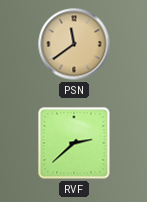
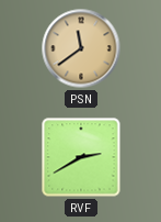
RVF: 2:38 -> 2:40 (81, 157)
